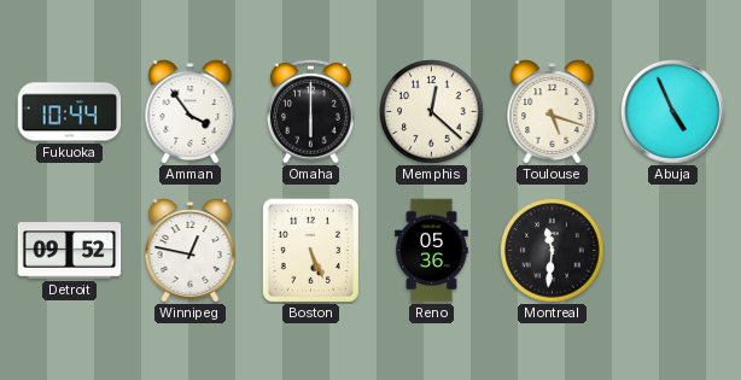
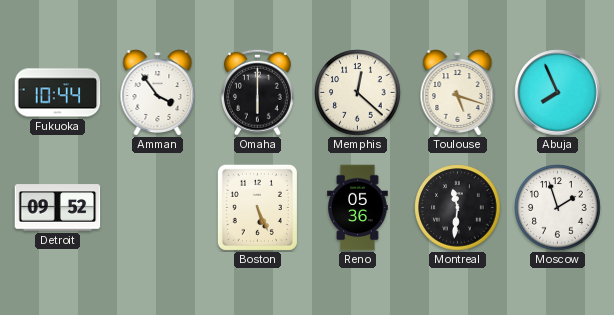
Abuja: 4:56 -> 7:56 (558, 93)
Winnipeg: 12:47 -> none (191, 251)
Moscow: none -> 1:57 (558, 208)
